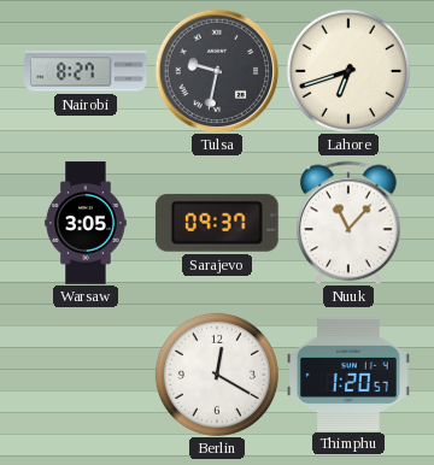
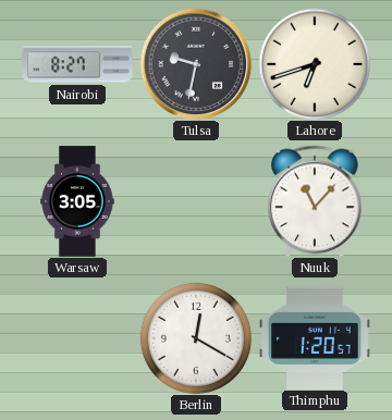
Sarajevo: 09:37 -> none (217, 223)
